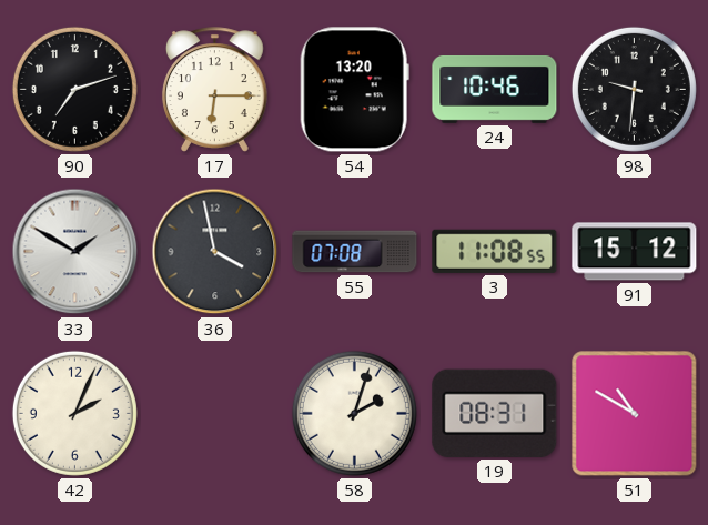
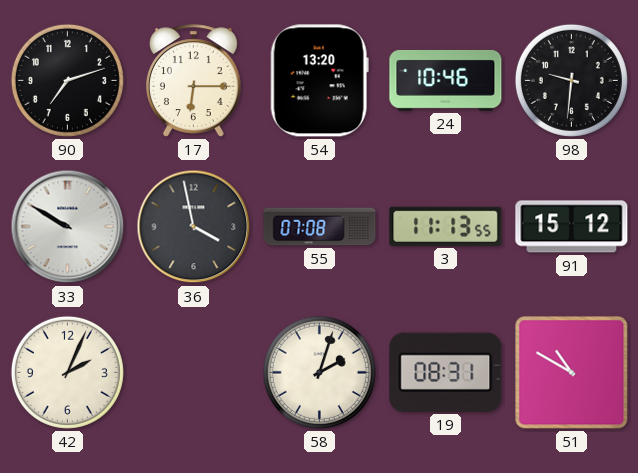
33: 1:50 -> 9:50 (68, 227)
3: 11:08 -> 11:13 (446, 226)
